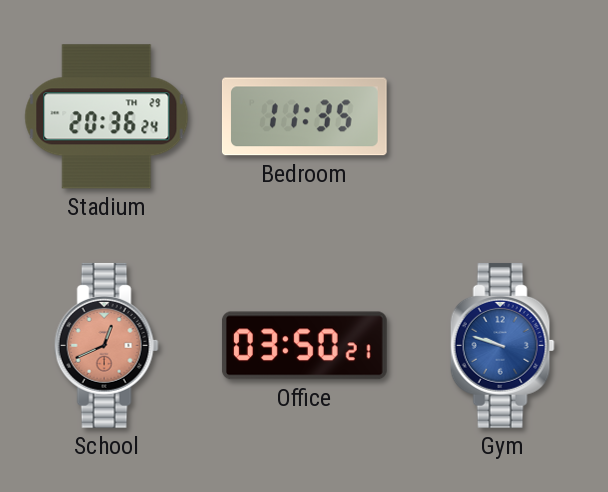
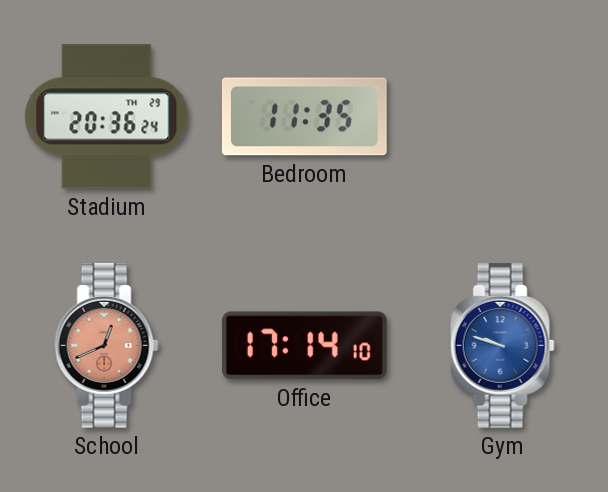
Office: 03:50 -> 17:14 (304, 346)
